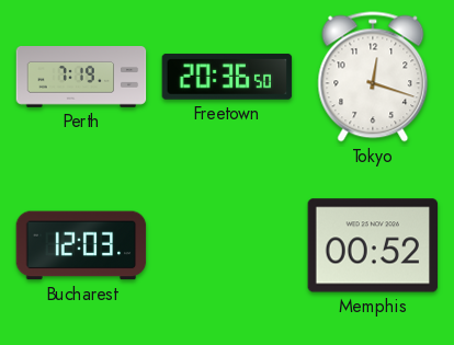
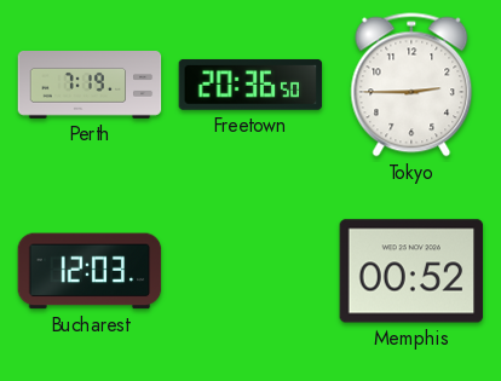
Tokyo: 12:18 -> 2:45 (411, 85)
